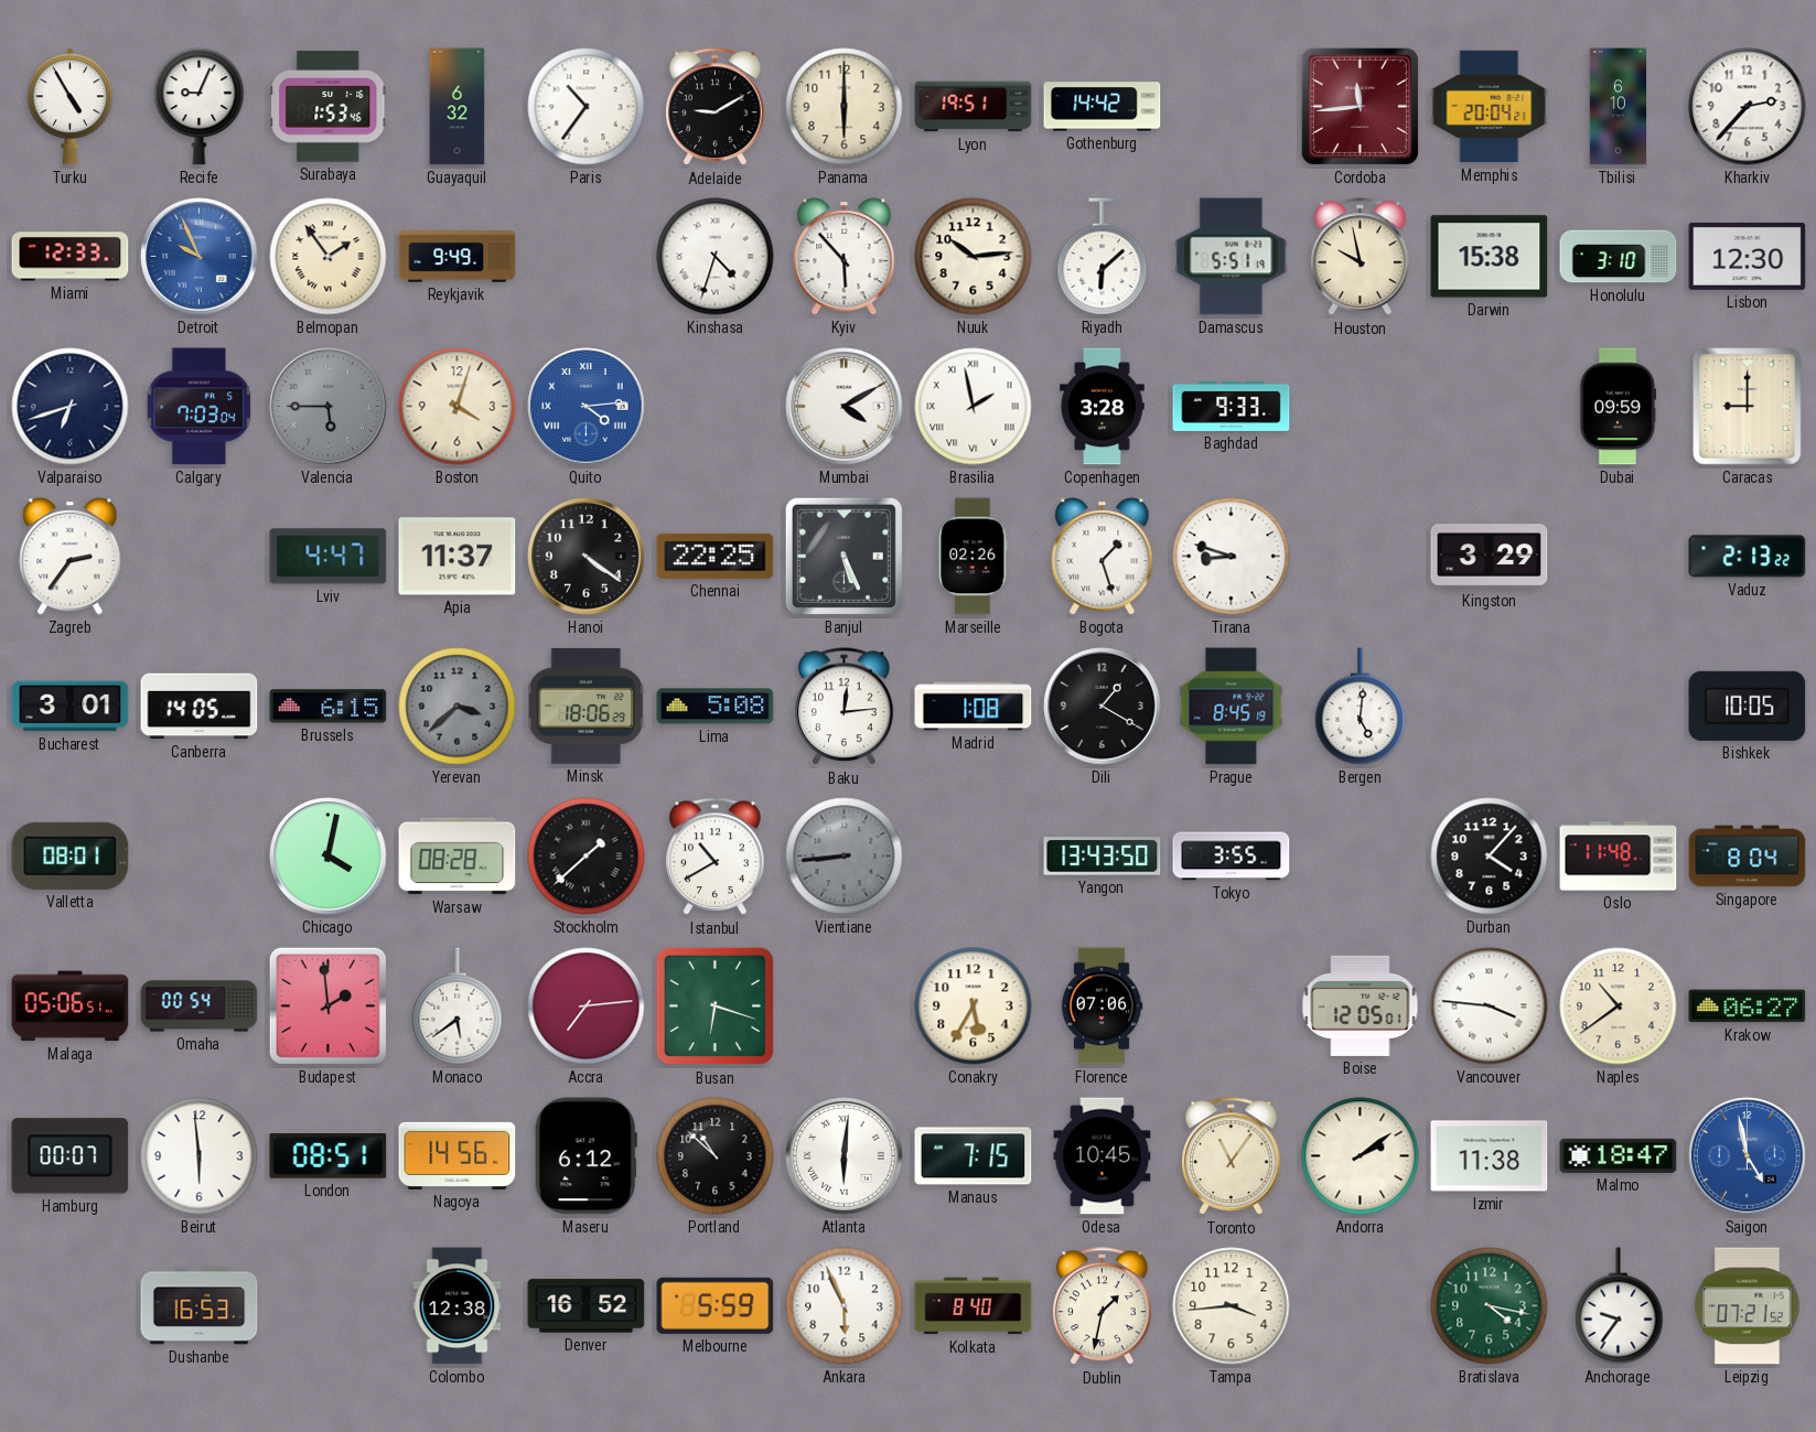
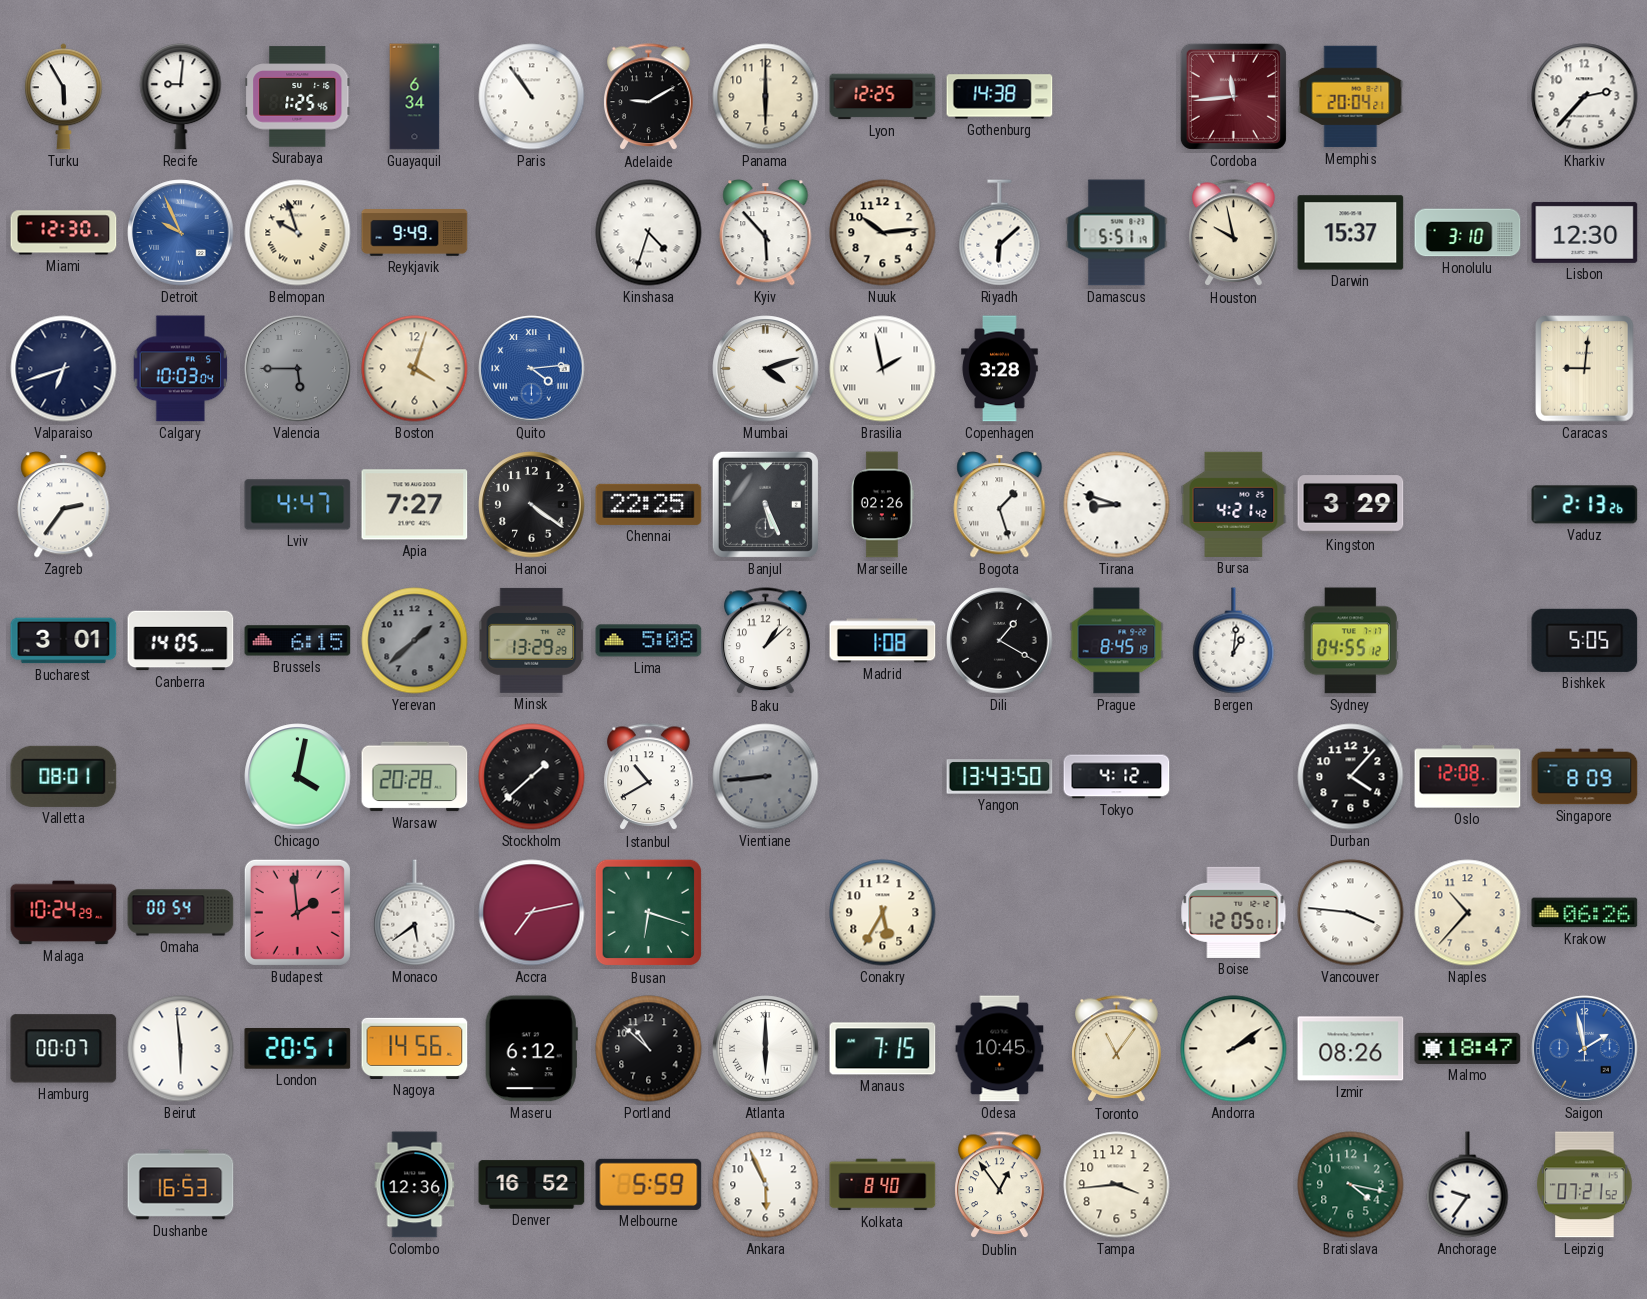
Turku: 4:55 -> 5:55 (63, 97)
Recife: 9:04 -> 9:01 (181, 97)
Surabaya: 1:53 -> 1:25 (298, 97)
Guayaquil: 6:32 -> 6:34 (415, 97)
Paris: 10:36 -> 10:54 (532, 97)
Lyon: 19:51 -> 12:25 (883, 97)
Gothenburg: 14:42 -> 14:38 (1000, 97)
Tbilisi: 6:10 -> none (1619, 107)
Miami: 12:33 -> 12:30 (64, 233)
Belmopan: 1:54 -> 9:57 (298, 233)
Darwin: 15:38 -> 15:37 (1351, 233)
Calgary: 7:03 -> 10:03 (181, 369)
Mumbai: 4:10 -> 4:12 (766, 369)
Baghdad: 9:33 -> none (1232, 406)
Dubai: 09:59 -> none (1619, 407)
Caracas: 9:00 -> 9:01 (1585, 369)
Apia: 11:37 -> 7:27 (415, 505)
Bursa: none -> 4:21 (1234, 504)
Vaduz: 2:13:22 -> 2:13:26 (1585, 505)
Yerevan: 3:38 -> 1:38 (415, 641)
Minsk: 18:06 -> 13:29 (531, 640)
Baku: 12:14 -> 1:08 (766, 641)
Bergen: 5:01 -> 1:01 (1234, 641)
Sydney: none -> 04:55 (1350, 641)
Bishkek: 10:05 -> 5:05 (1585, 640)
Warsaw: 08:28 -> 20:28 (415, 777)
Tokyo: 3:55 -> 4:12 (1117, 777)
Oslo: 11:48 -> 12:08 (1468, 777)
Singapore: 8:04 -> 8:09 (1585, 777)
Malaga: 05:06 -> 10:24 (64, 913)
Accra: 7:14 -> 7:13 (532, 913)
Florence: 07:06 -> none (1102, 1006)
Naples: 10:39 -> 10:37 (1468, 913)
Krakow: 06:27 -> 06:26 (1585, 913)
London: 08:51 -> 20:51 (298, 1049)
Atlanta: 6:01 -> 6:00 (766, 1049)
Izmir: 11:38 -> 08:26 (1351, 1049)
Saigon: 4:58 -> 1:58 (1585, 1049)
Colombo: 12:38 -> 12:36 (415, 1185)
Dublin: 1:32 -> 12:54 (1000, 1185)
